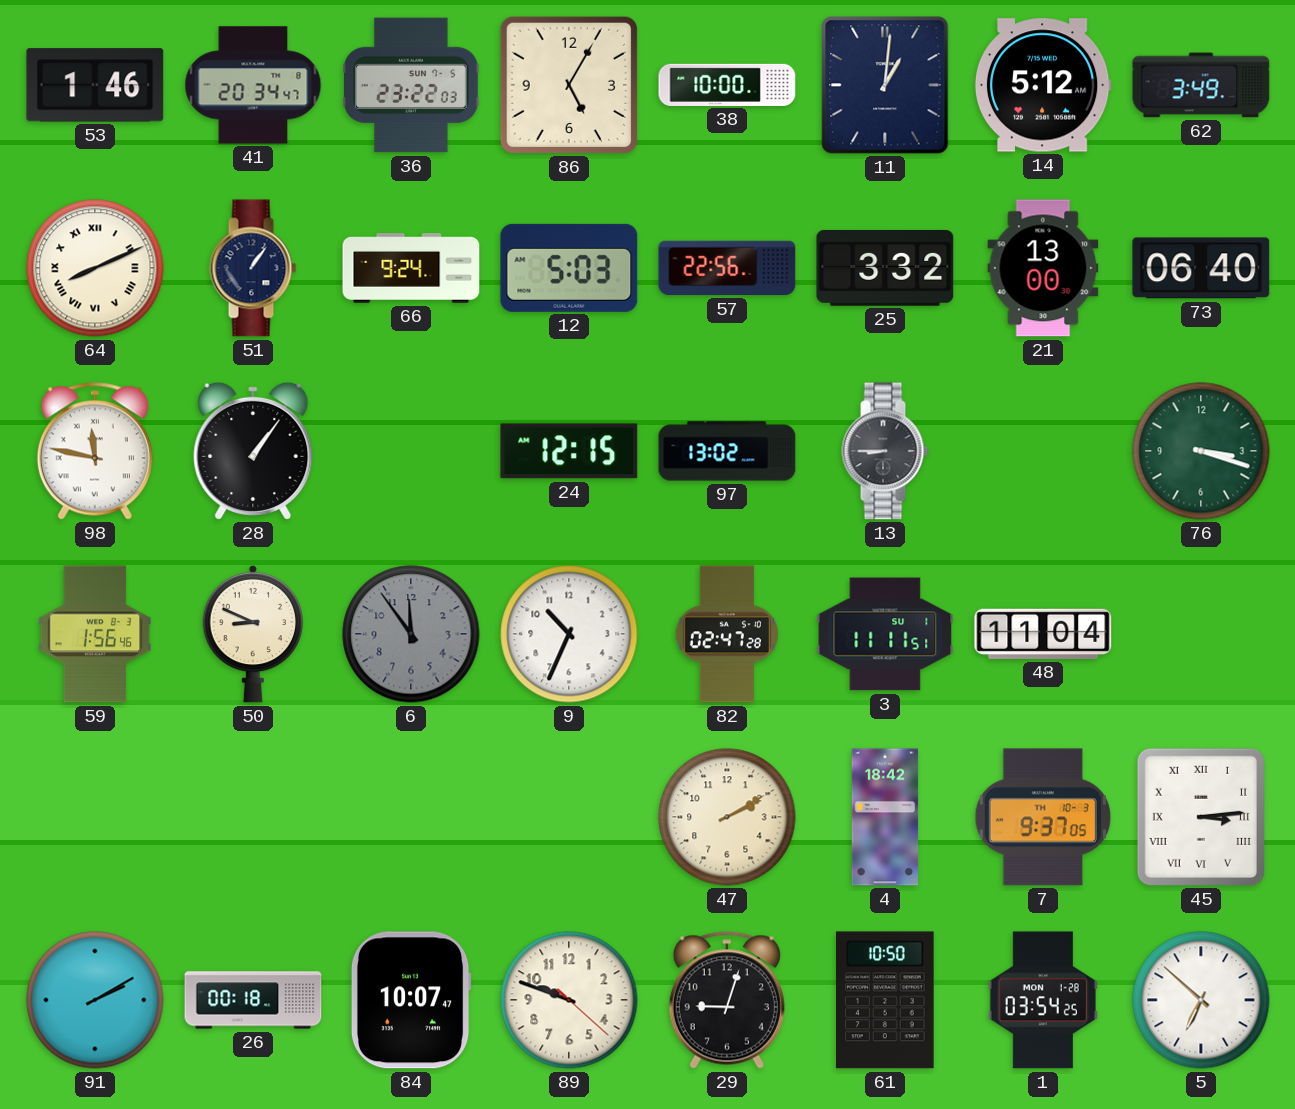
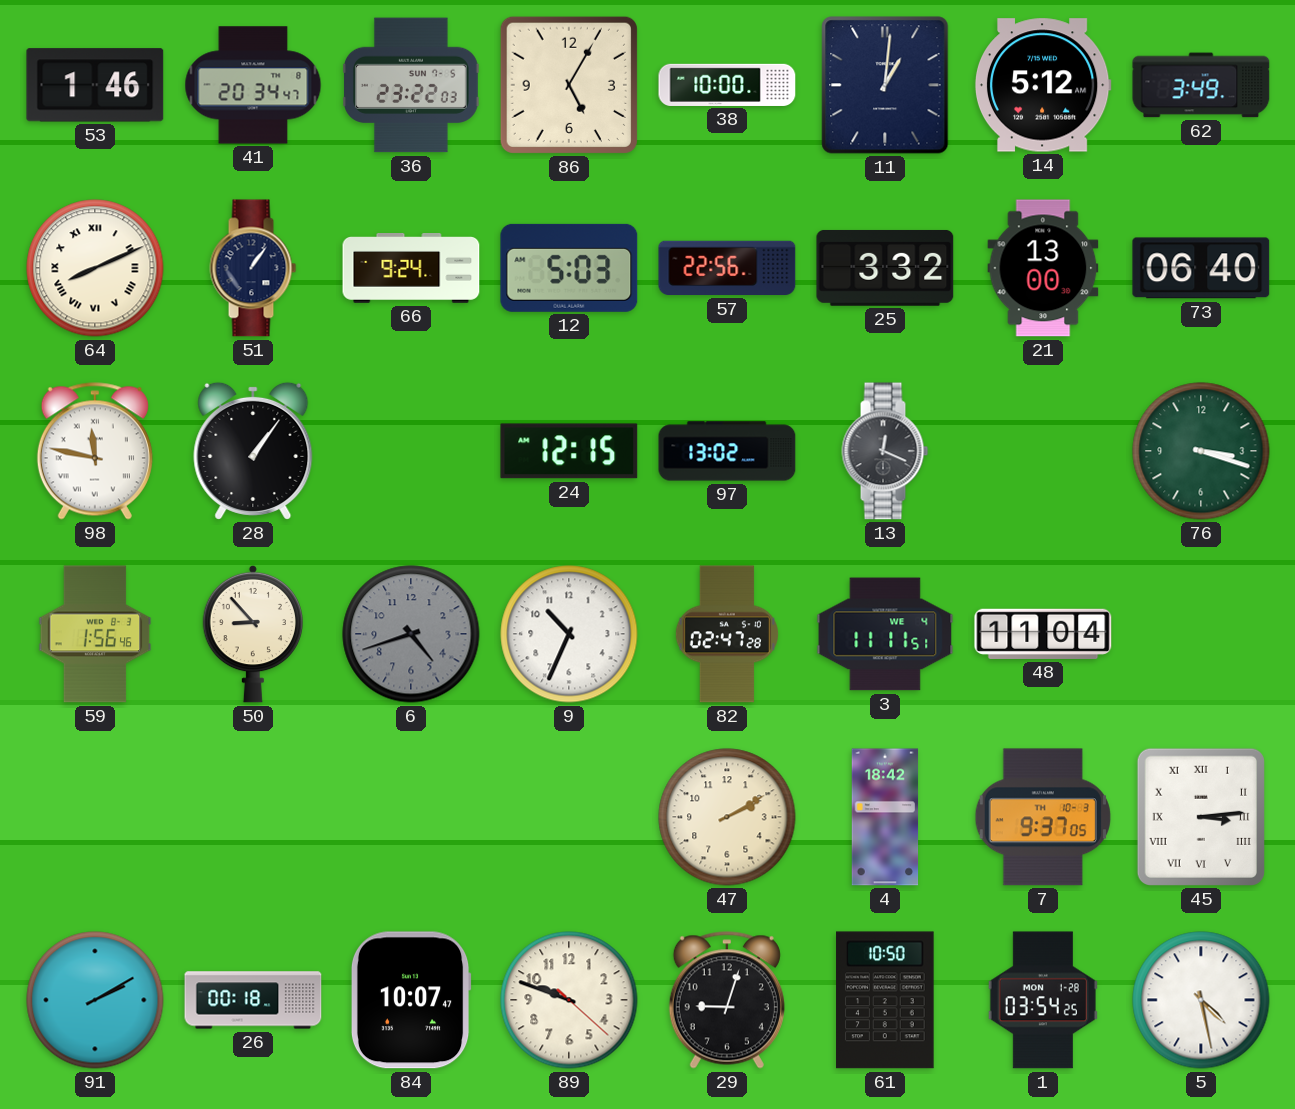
13: 8:45 -> 12:19 (885, 451)
50: 8:49 -> 8:53 (252, 634)
6: 11:54 -> 4:42 (411, 634)
3 date: SU 1 -> WE 4 (885, 634)
5: 6:52 -> 4:28 (1201, 1000)
